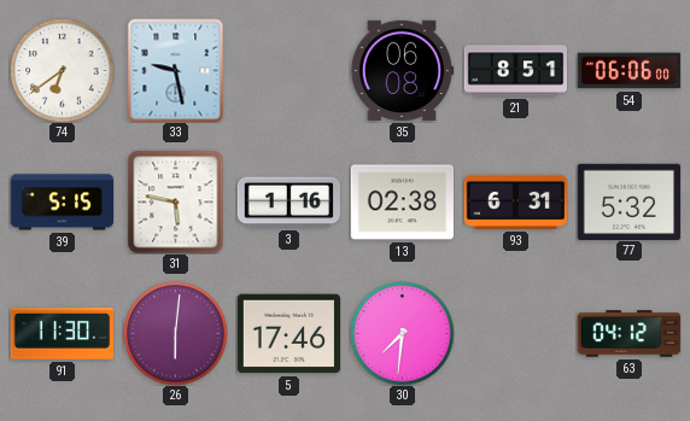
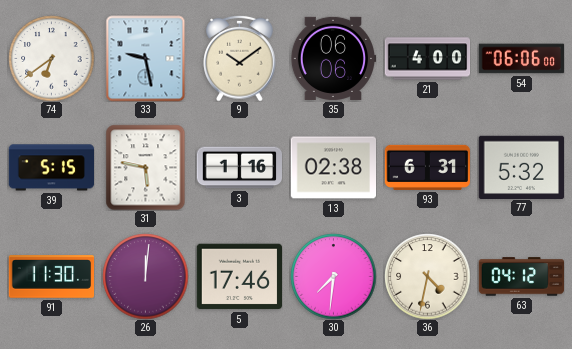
9: none -> 10:09 (240, 58)
35: 06:08 -> 06:06 (333, 58)
21: 8:51 -> 4:00 (427, 59)
26: 6:01 -> 12:01 (145, 276)
36: none -> 4:32 (427, 276)
